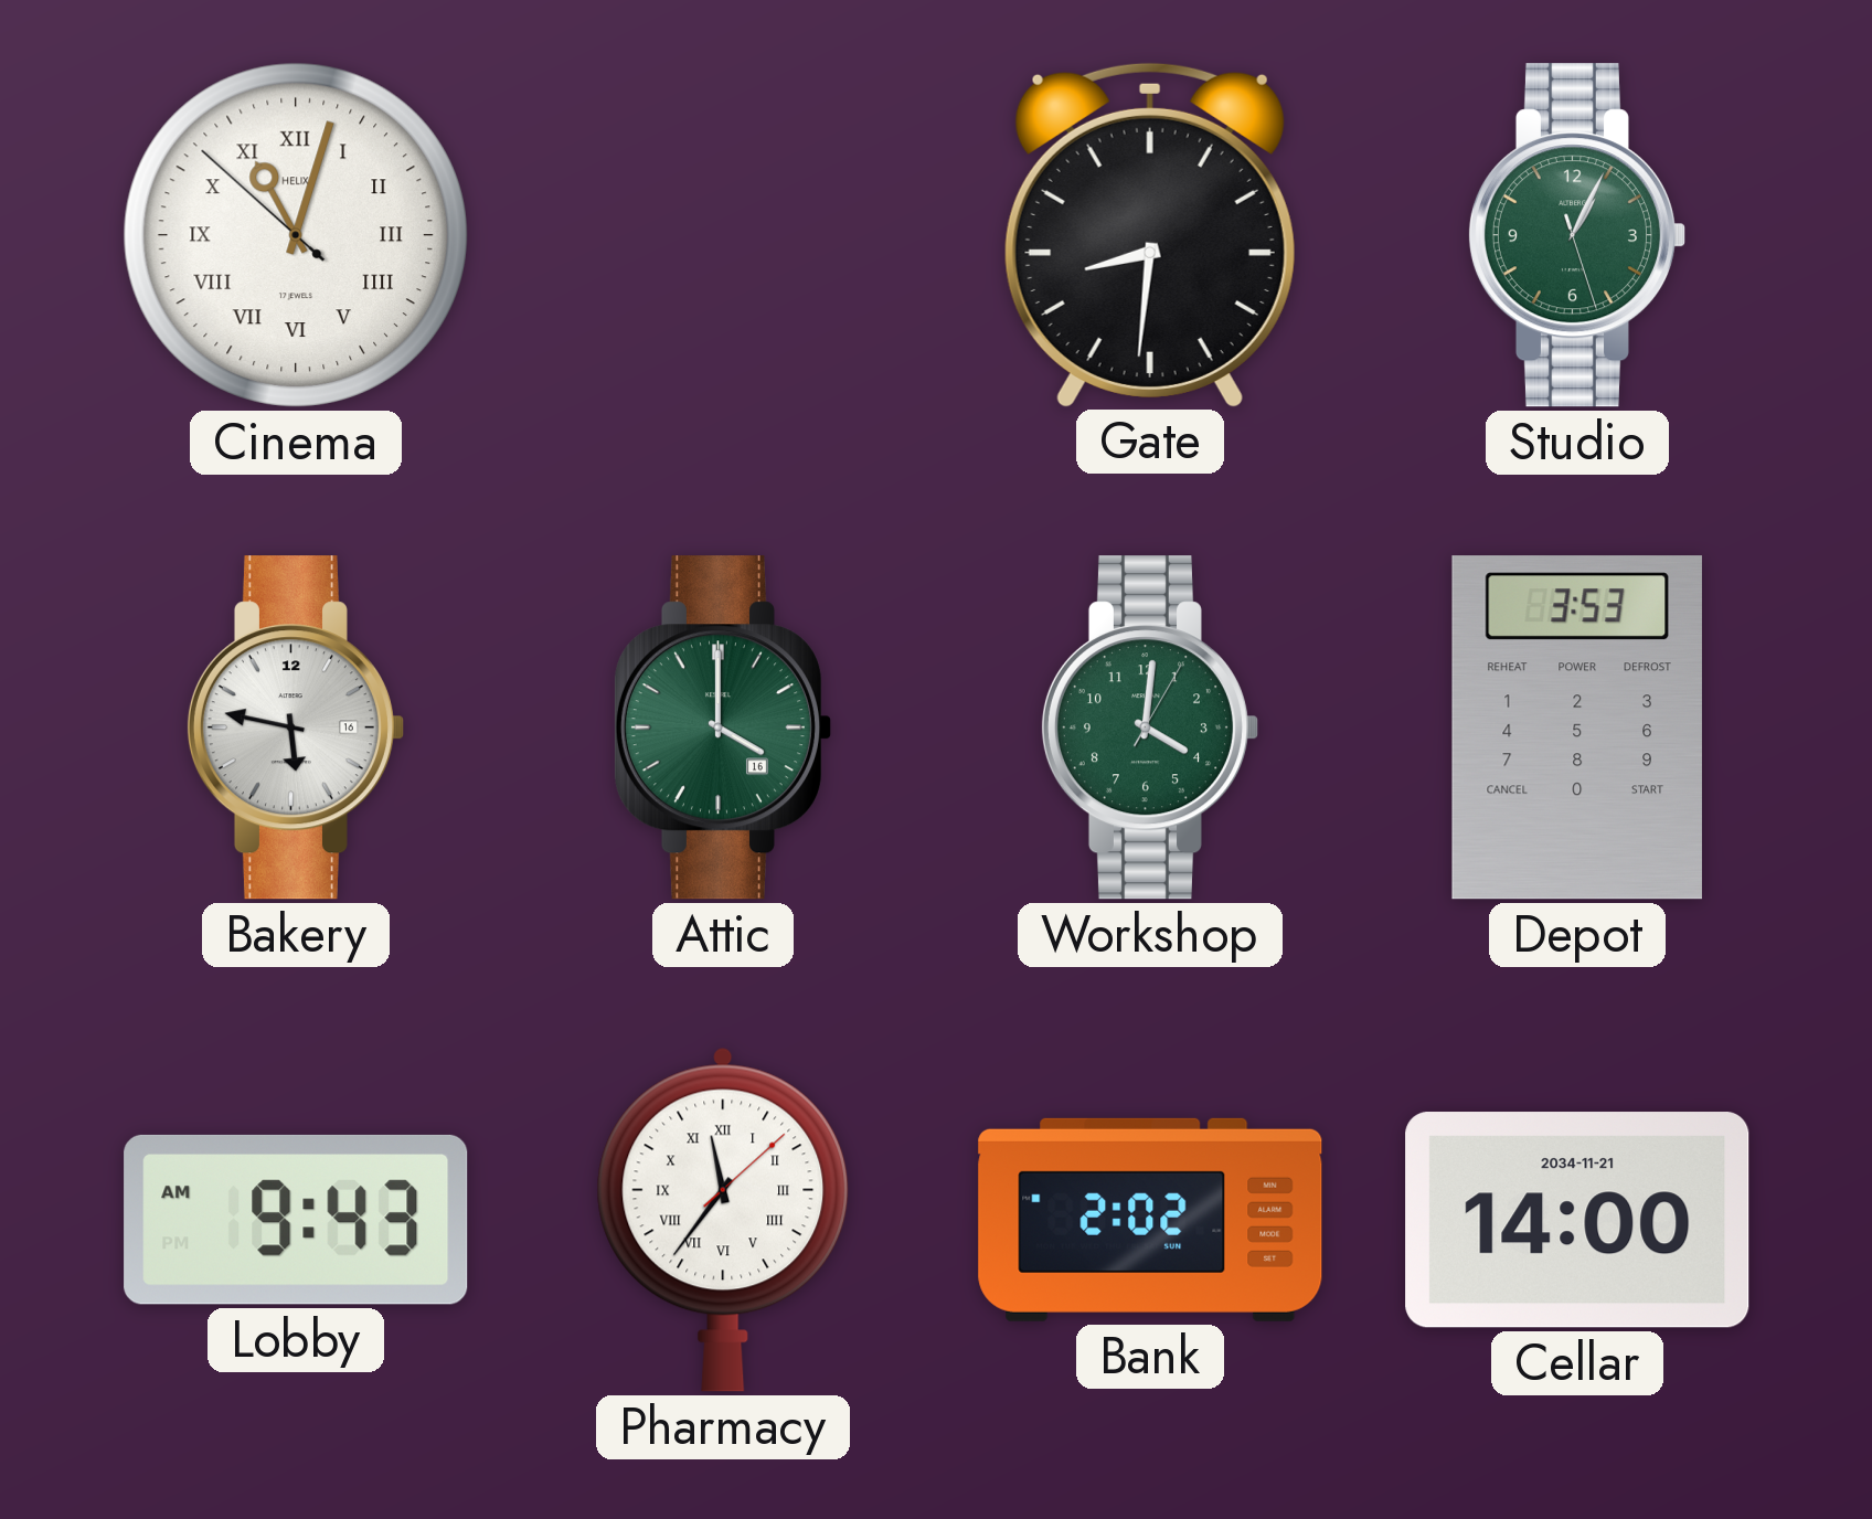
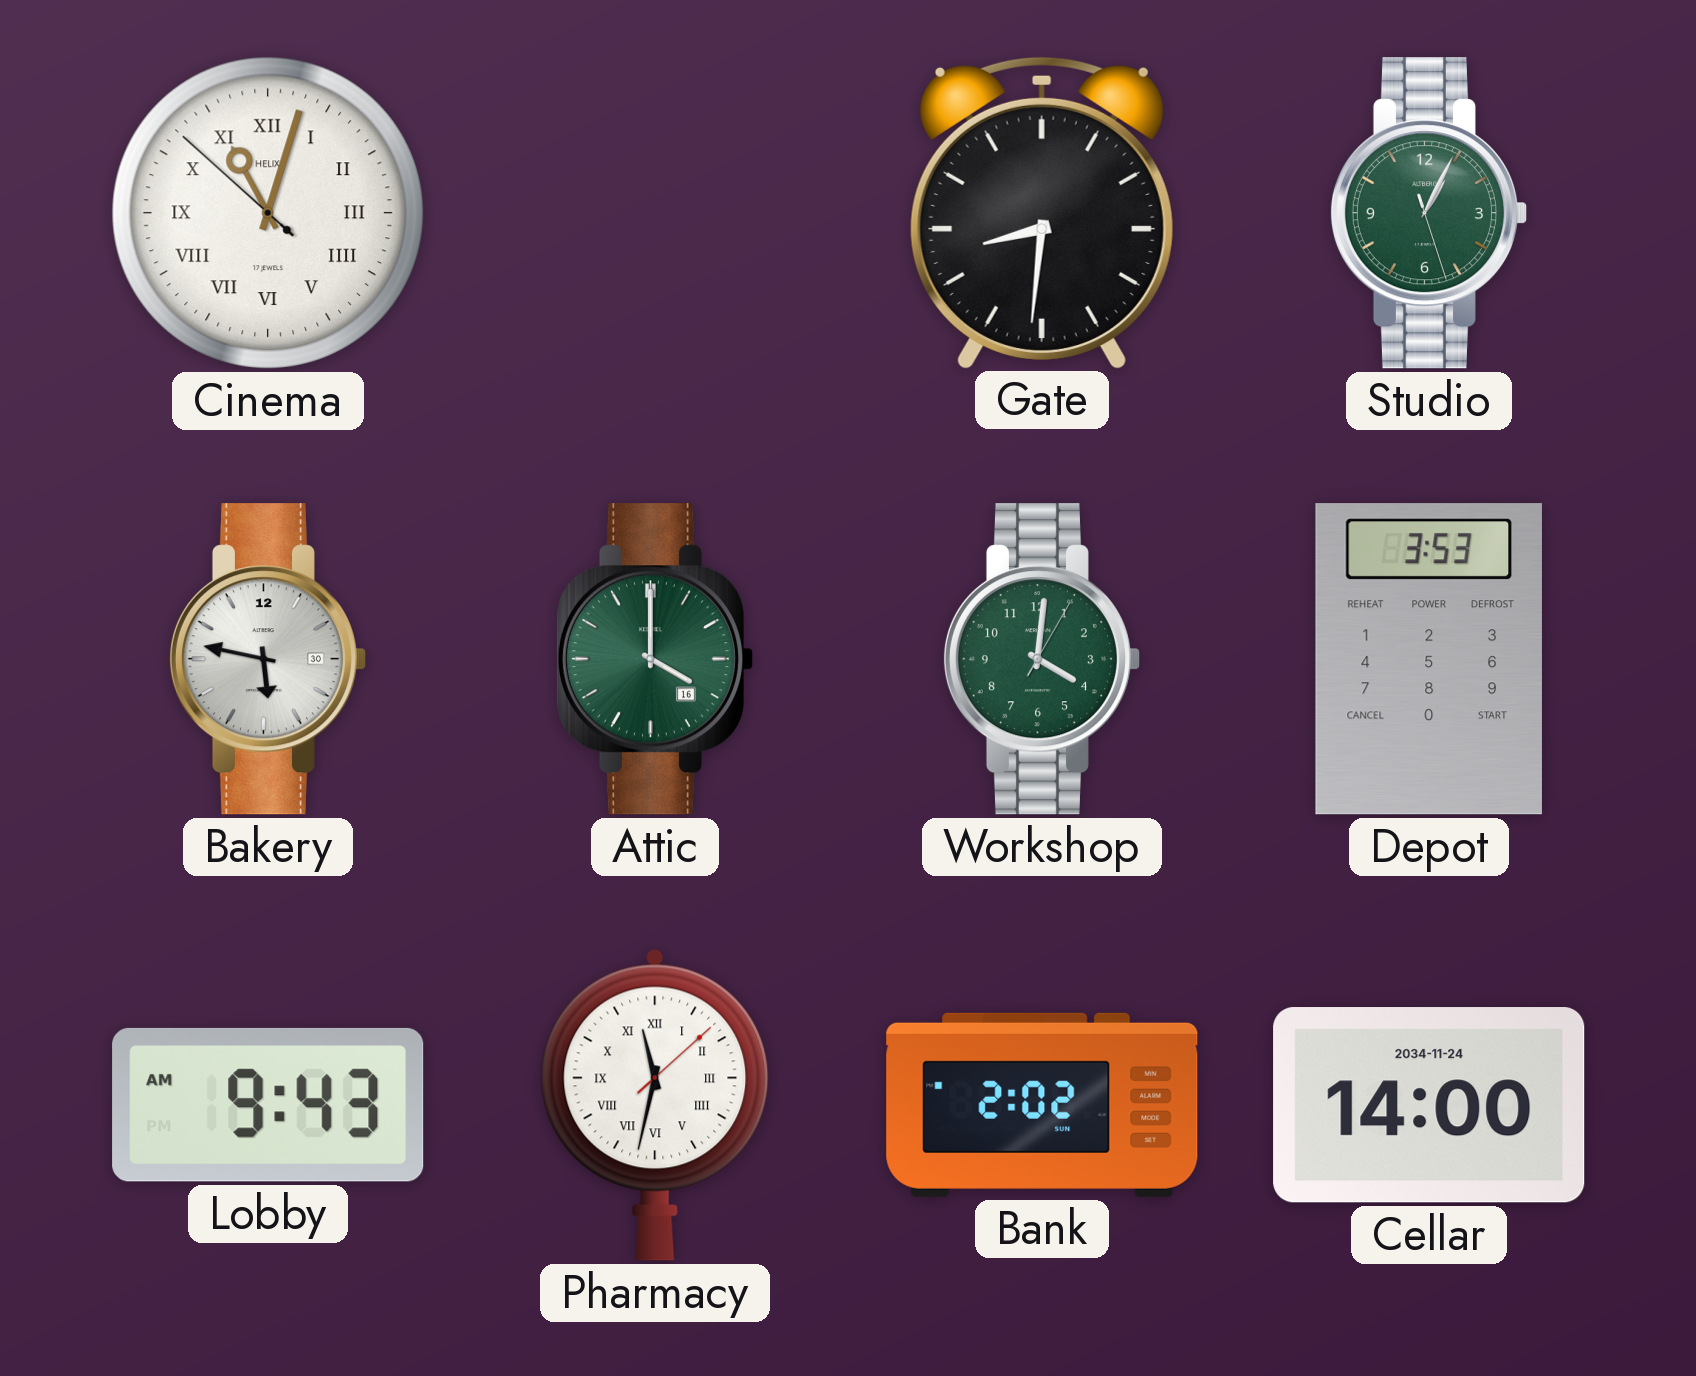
Bakery date: 16 -> 30 (267, 659)
Pharmacy: 11:36 -> 11:32 (655, 1105)
Cellar date: 2034-11-21 -> 2034-11-24 (1429, 1105)
